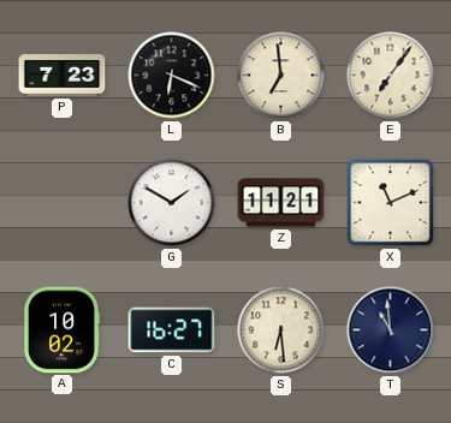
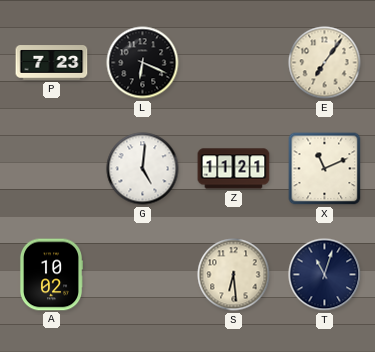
B: 6:59 -> none (281, 76)
G: 1:50 -> 5:01 (143, 169)
C: 16:27 -> none (172, 330)
T: 10:59 -> 11:03 (325, 275)
